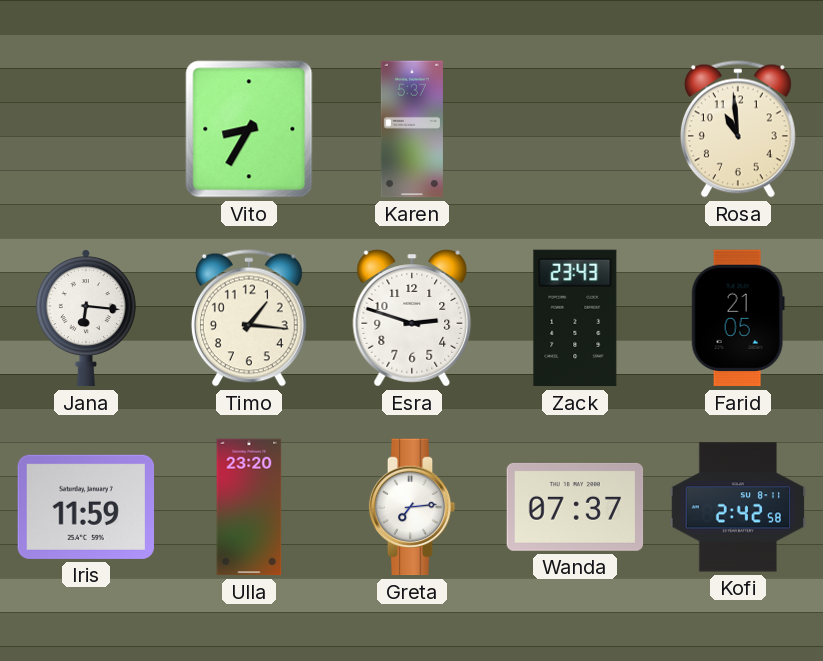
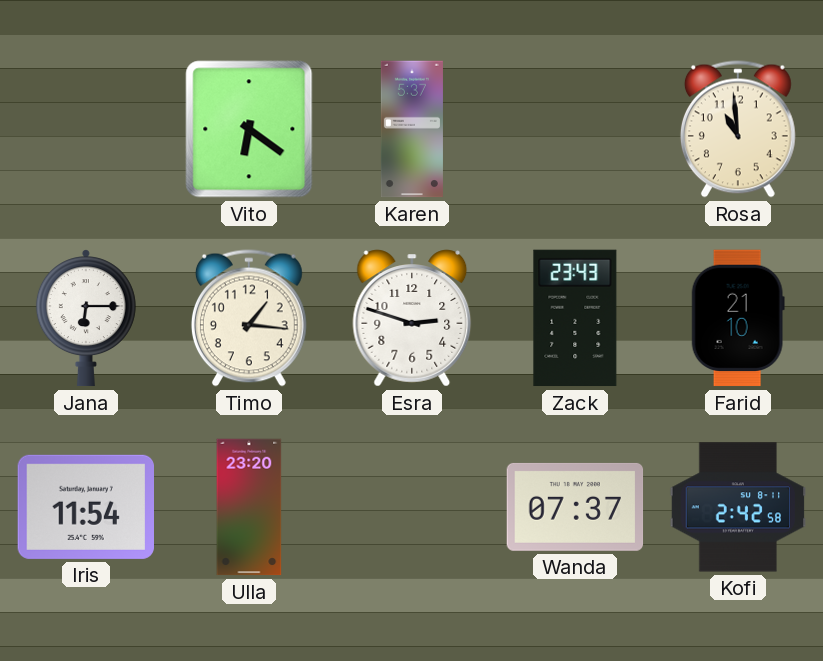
Vito: 8:35 -> 6:21 (249, 129)
Jana: 6:16 -> 6:15 (86, 318)
Farid: 21:05 -> 21:10 (738, 318)
Iris: 11:59 -> 11:54 (85, 507)
Greta: 7:14 -> none (412, 507)
